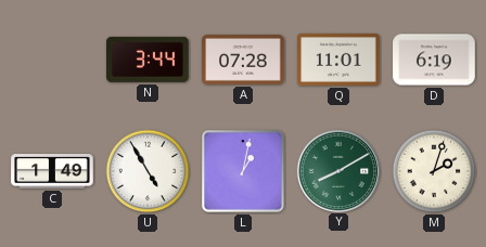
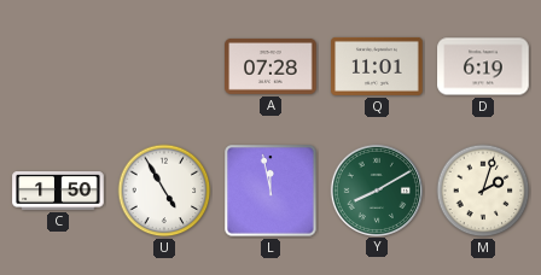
N: 3:44 -> none (149, 60)
C: 1:49 -> 1:50 (58, 191)
L: 1:02 -> 11:58 (272, 192)
